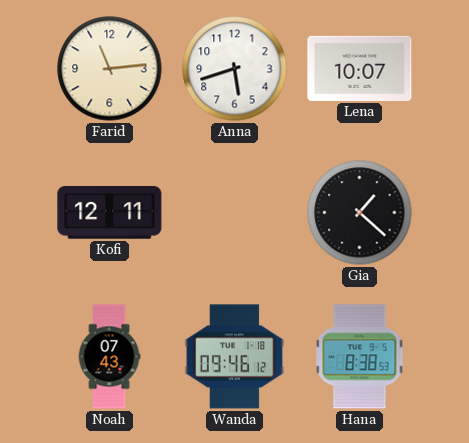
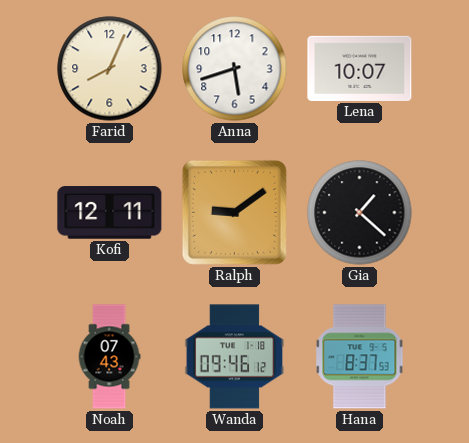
Farid: 11:14 -> 8:04 (110, 69)
Ralph: none -> 9:09 (234, 212)
Hana: 8:38 -> 8:37 (360, 357)
